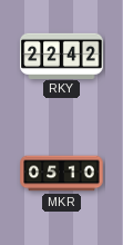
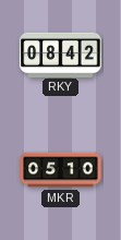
RKY: 22:42 -> 08:42 (61, 55)
